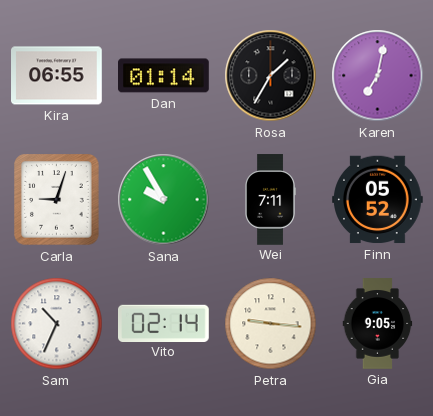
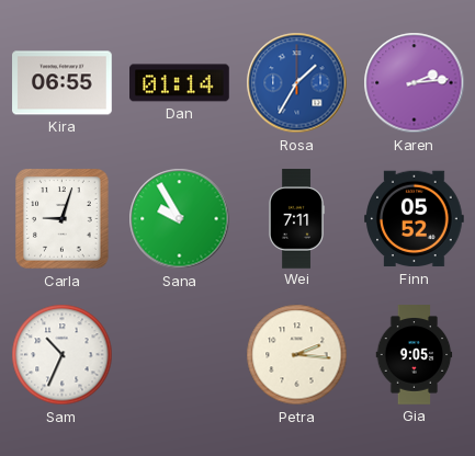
Rosa dial: black -> blue (297, 83)
Karen: 7:02 -> 2:14 (415, 83)
Vito: 02:14 -> none (164, 323)
Petra: 9:16 -> 2:16 (297, 355)
